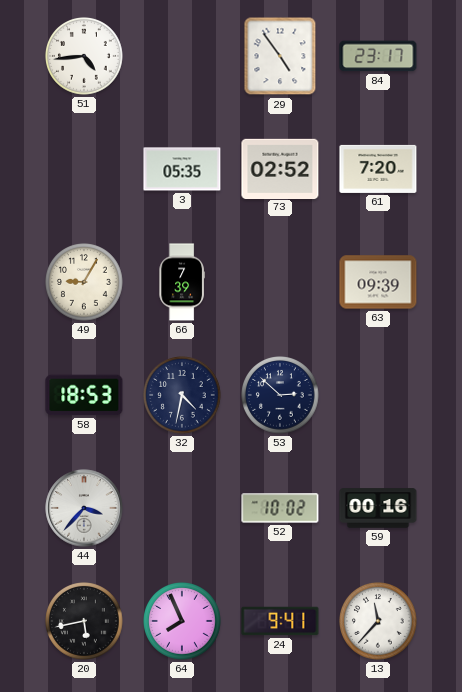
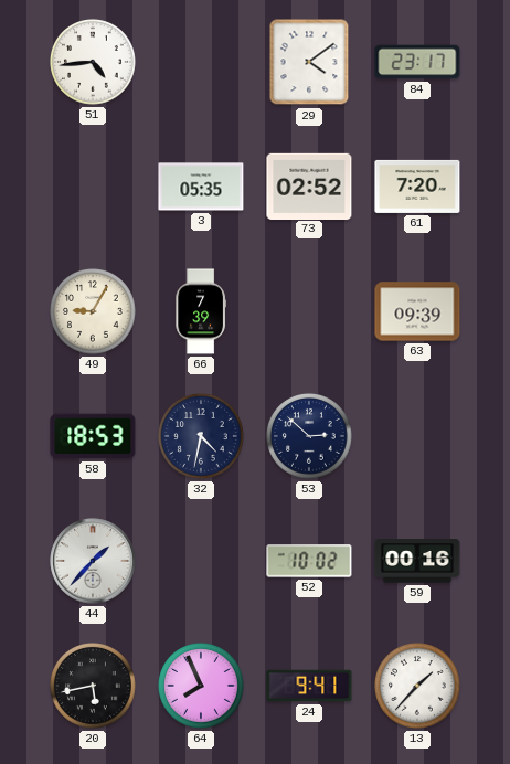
29: 4:54 -> 4:09 (309, 62)
44: 3:37 -> 1:37 (93, 561)
13: 11:37 -> 1:37 (418, 687)
